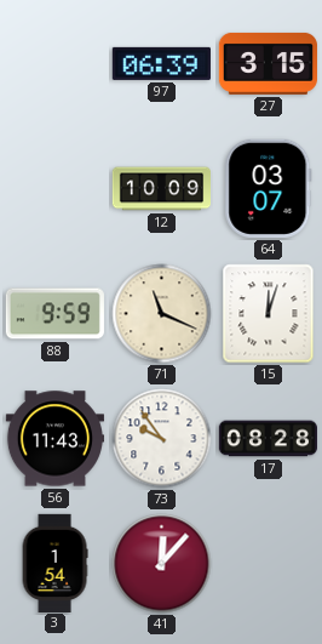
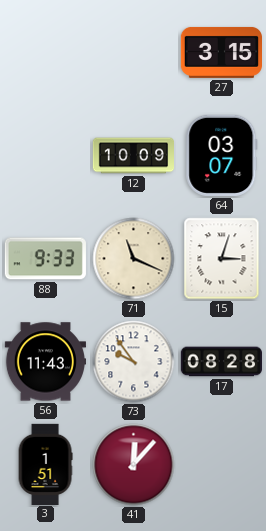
97: 06:39 -> none (161, 63)
88: 9:59 -> 9:33 (45, 259)
15: 12:03 -> 3:03 (222, 259)
3: 1:54 -> 1:51 (45, 464)
